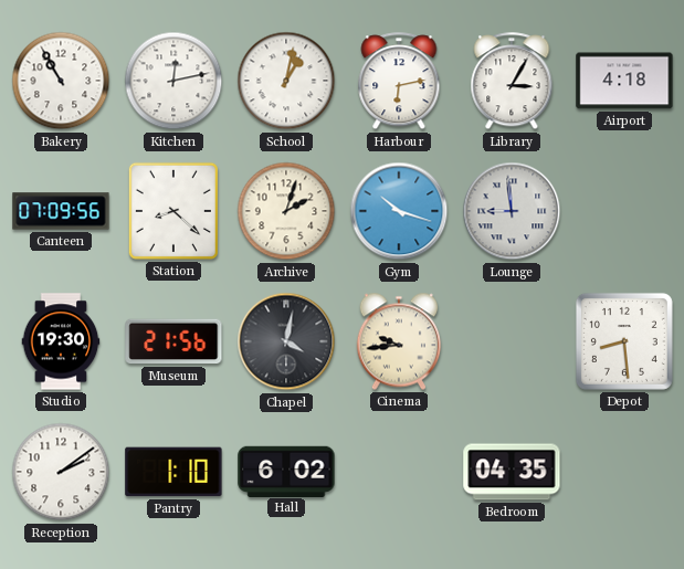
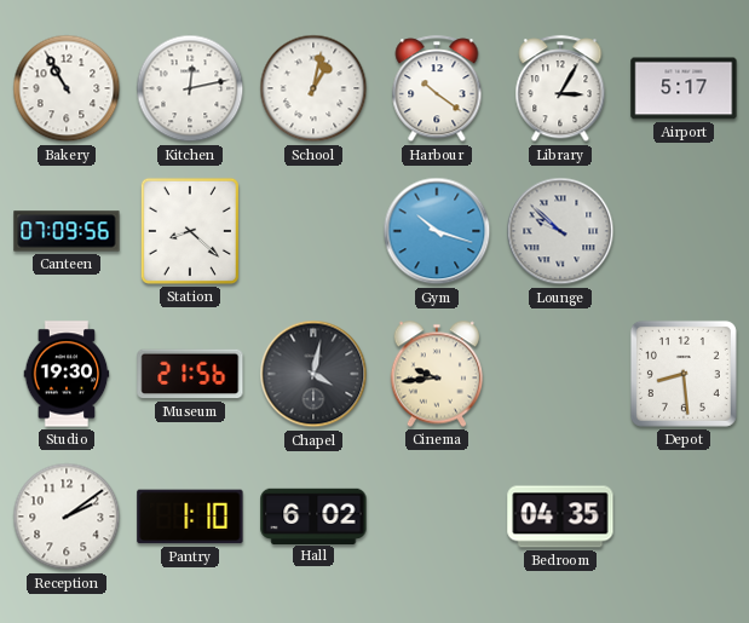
Harbour: 6:13 -> 10:21 (437, 90)
Airport: 4:18 -> 5:17 (684, 88)
Archive: 2:03 -> none (286, 211)
Lounge: 8:59 -> 9:52 (560, 231)
